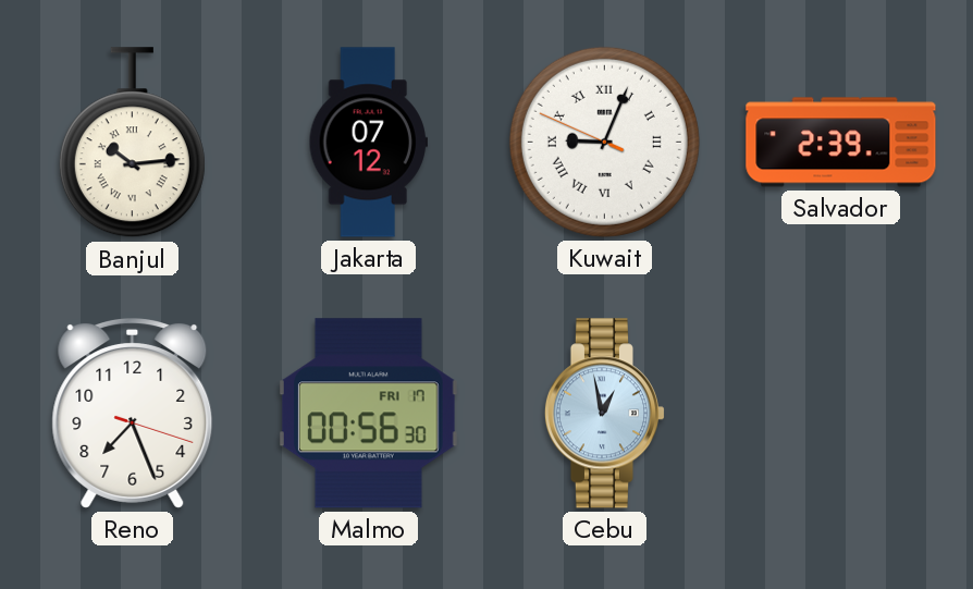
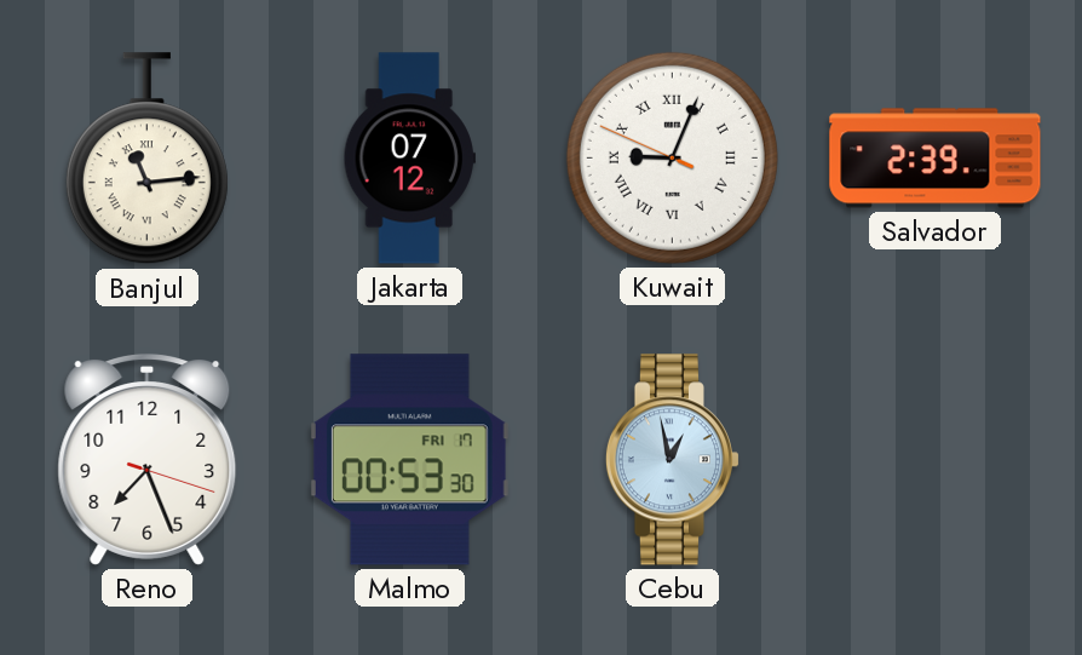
Banjul: 10:14 -> 11:14 (146, 159)
Malmo: 00:56 -> 00:53 (409, 460)
